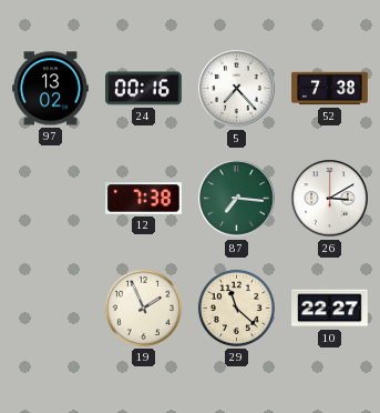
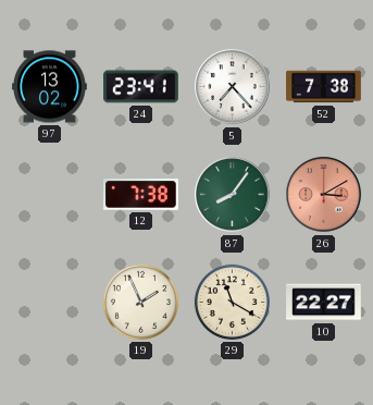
24: 00:16 -> 23:41 (141, 87)
87: 7:16 -> 8:06 (233, 195)
26 dial: white -> salmon (324, 195)
29: 11:22 -> 11:20 (232, 302)
